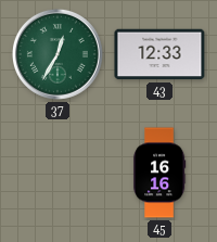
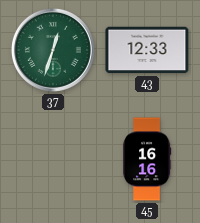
37: 12:35 -> 12:33 (53, 50)
